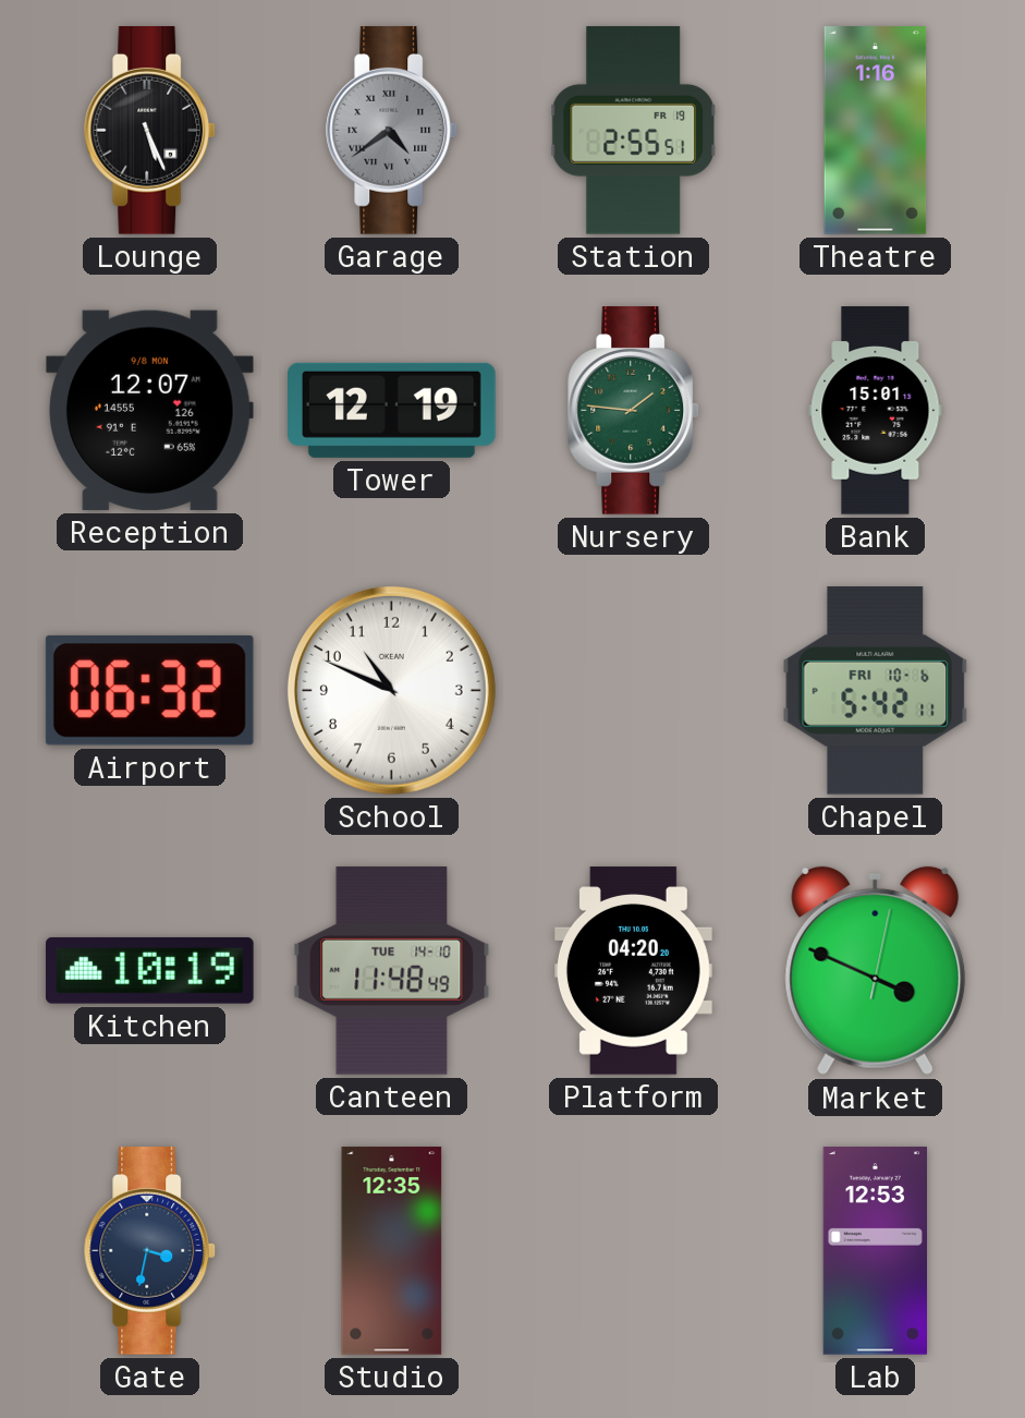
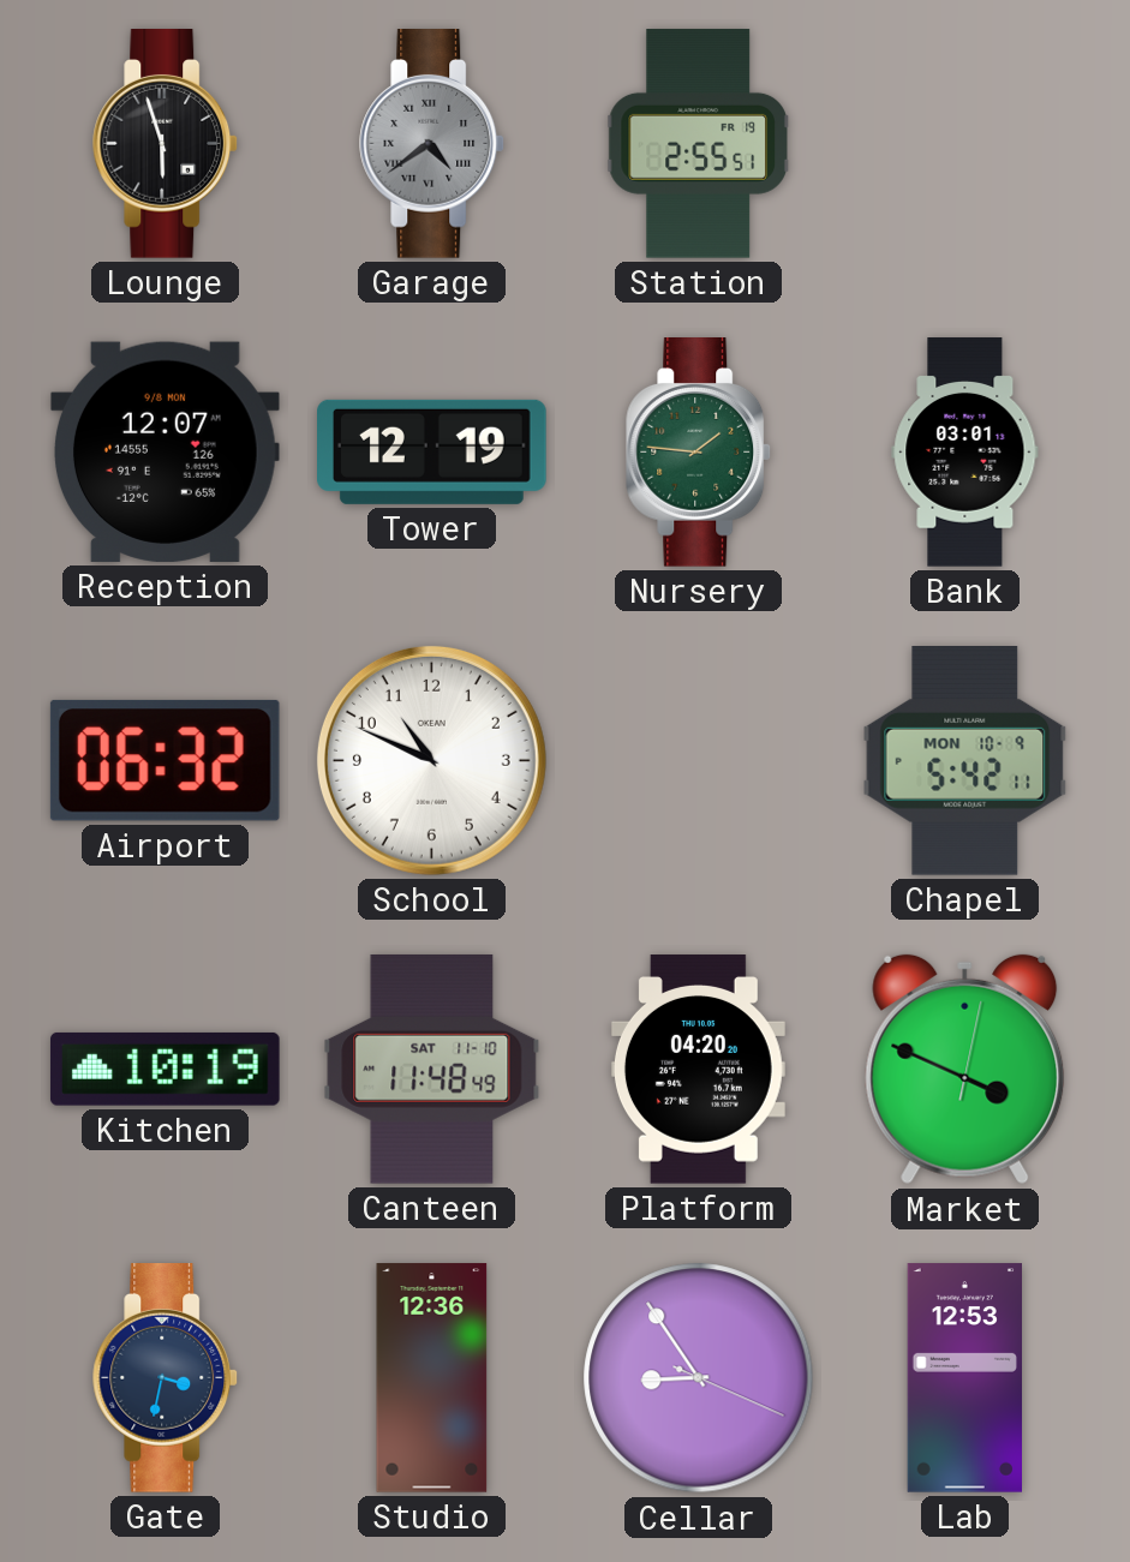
Lounge: 5:26 -> 5:57 (166, 144)
Theatre: 1:16 -> none (876, 131)
Bank: 15:01 -> 03:01 (965, 453)
Chapel date: FRI 10-6 -> MON 10-9 (965, 761)
Canteen date: TUE 14-10 -> SAT 11-10 (432, 1069)
Studio: 12:35 -> 12:36 (432, 1378)
Cellar: none -> 8:54 (699, 1378)
